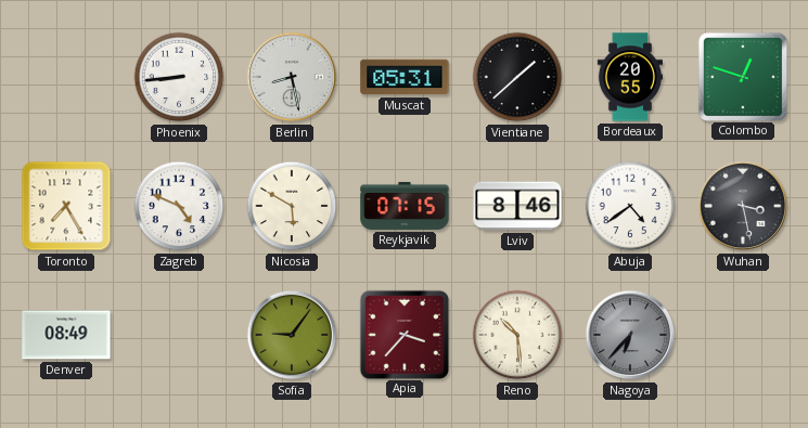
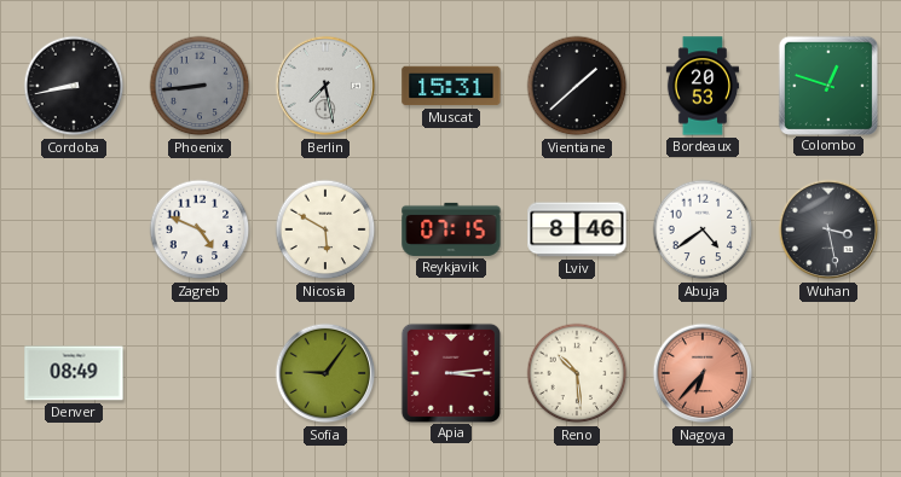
Cordoba: none -> 8:43 (74, 86)
Phoenix dial: white -> grey (200, 86)
Berlin: 8:28 -> 7:28 (325, 86)
Muscat: 05:31 -> 15:31 (451, 86)
Bordeaux: 20:55 -> 20:53 (701, 86)
Toronto: 7:25 -> none (66, 206)
Apia: 3:37 -> 3:14 (450, 372)
Nagoya dial: grey -> salmon (703, 373)
